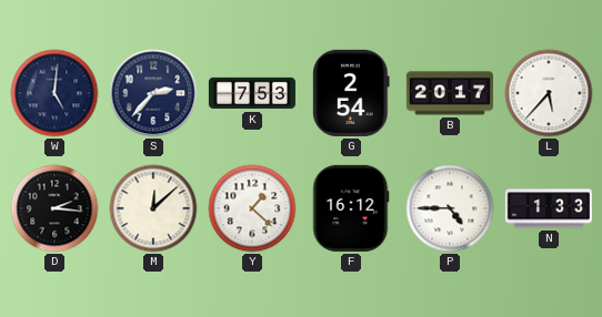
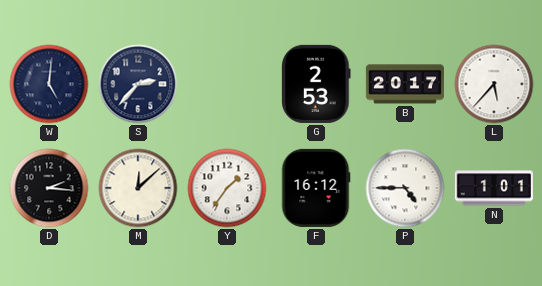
K: 7:53 -> none (252, 93)
G: 2:54 -> 2:53 (316, 84)
Y: 1:22 -> 1:36 (227, 188)
N: 1:33 -> 1:01 (494, 188)
